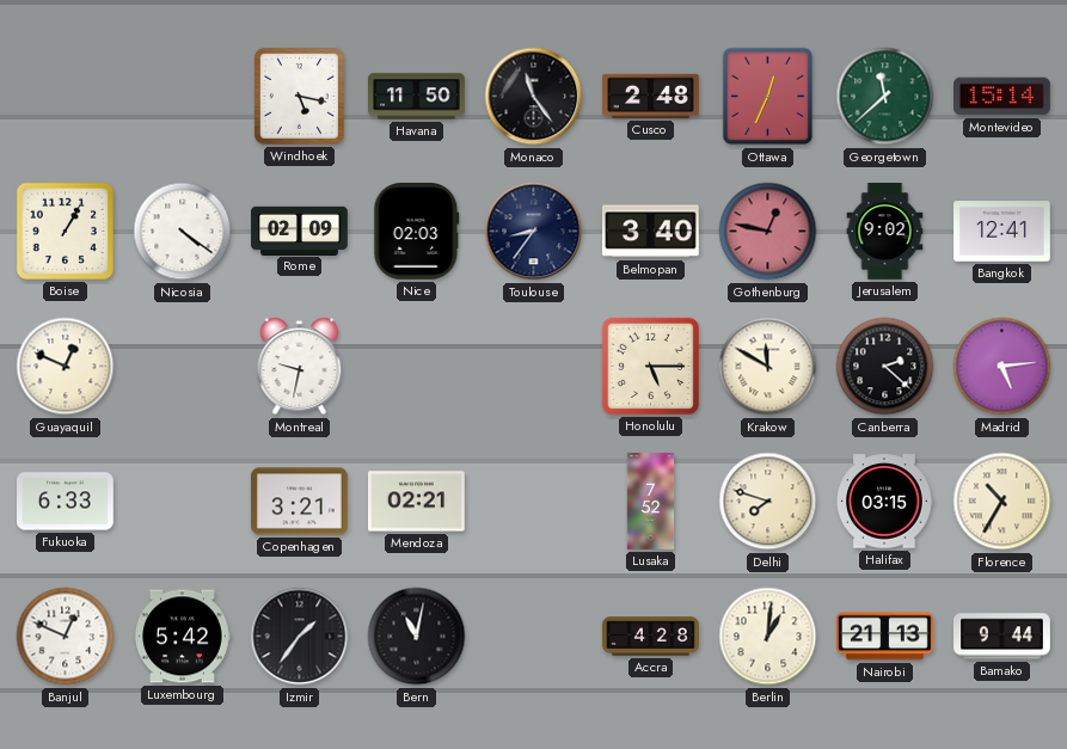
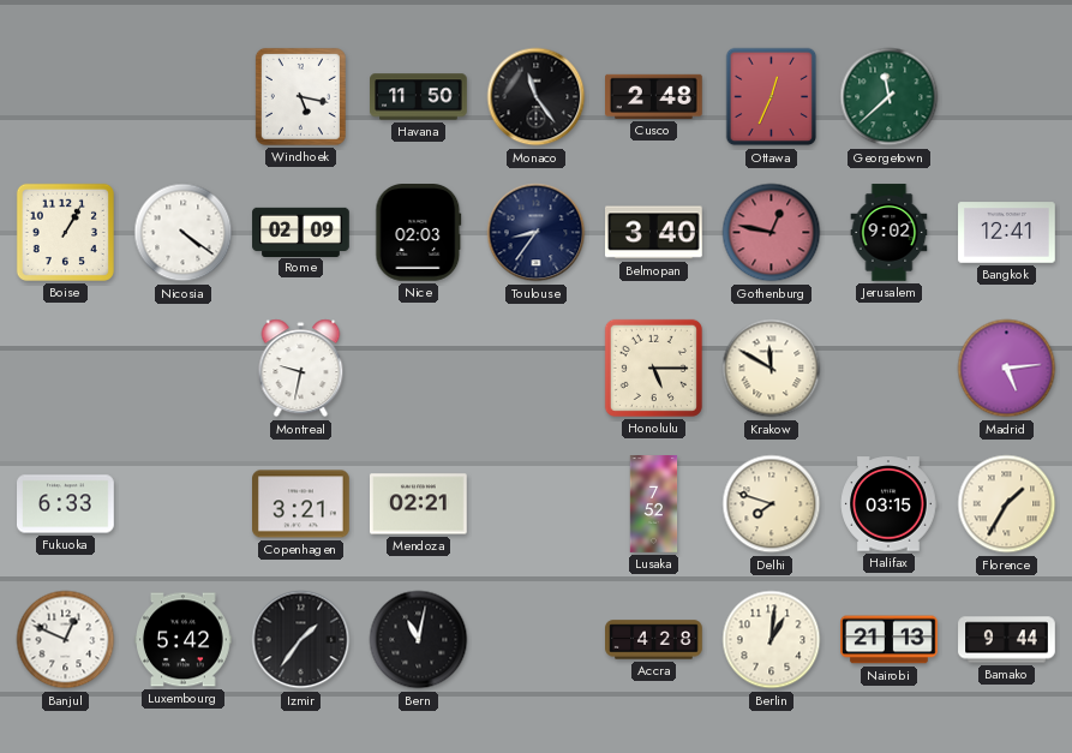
Montevideo: 15:14 -> none (1002, 97)
Guayaquil: 12:49 -> none (66, 367)
Canberra: 2:22 -> none (885, 367)
Florence: 10:35 -> 1:35 (1007, 504)
